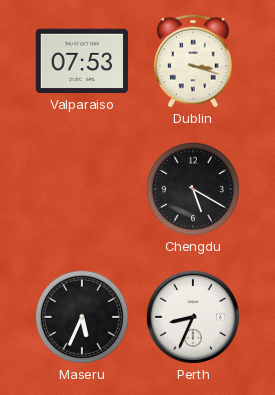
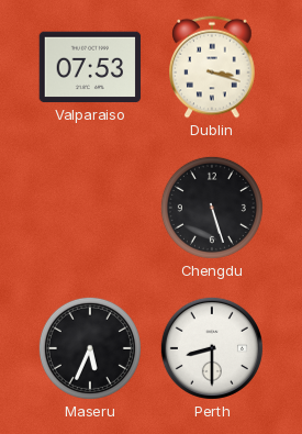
Chengdu: 5:20 -> 5:27 (212, 208)
Perth: 8:34 -> 8:30 (212, 348)
